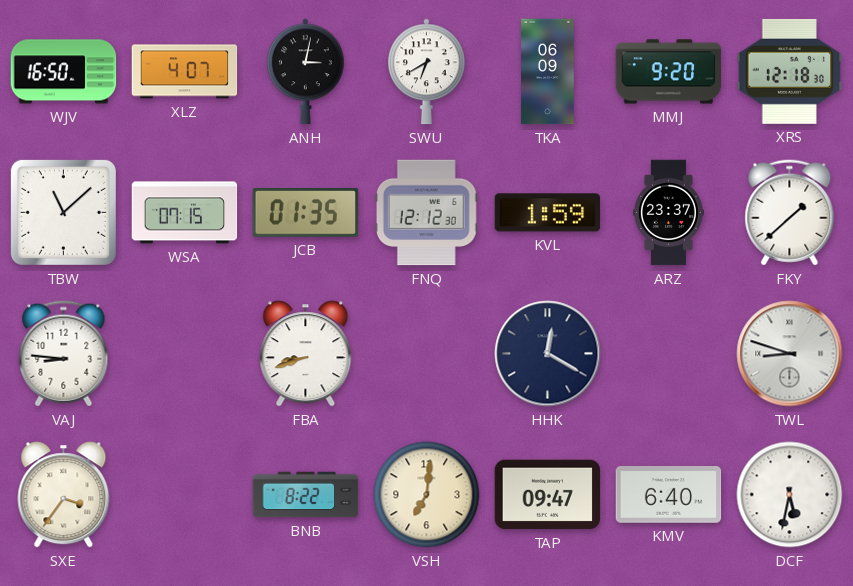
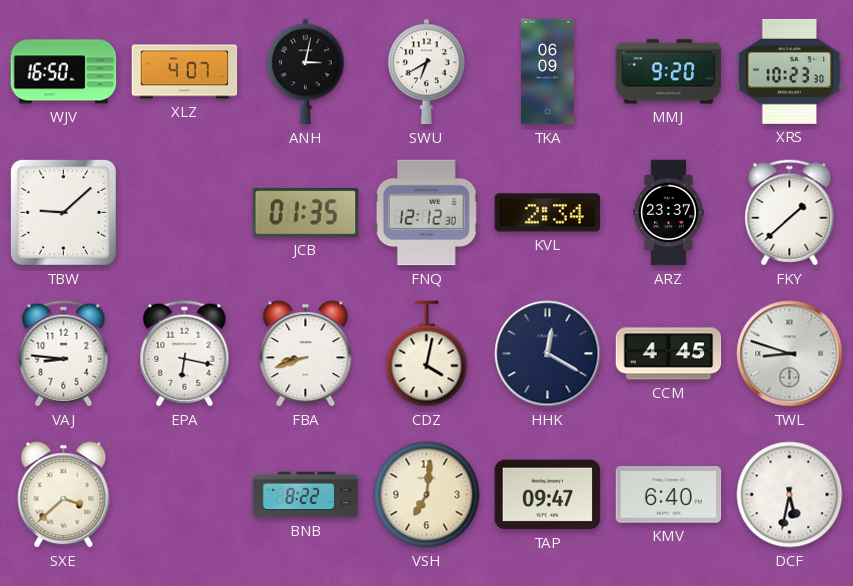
XRS: 12:18 -> 10:23 (790, 71)
TBW: 11:08 -> 9:08 (63, 212)
WSA: 07:15 -> none (185, 213)
KVL: 1:59 -> 2:34 (548, 213)
EPA: none -> 6:17 (185, 354)
CDZ: none -> 4:02 (427, 354)
CCM: none -> 4:45 (669, 354)
SXE: 3:36 -> 3:38 (64, 495)
